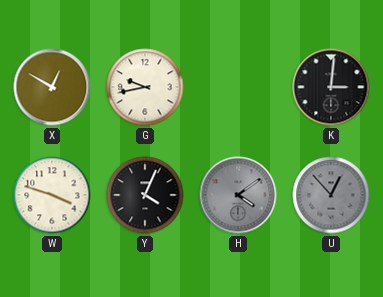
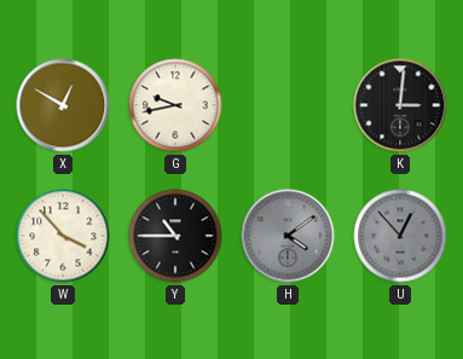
W: 3:48 -> 3:53 (63, 236)
Y: 4:04 -> 10:45 (175, 236)
